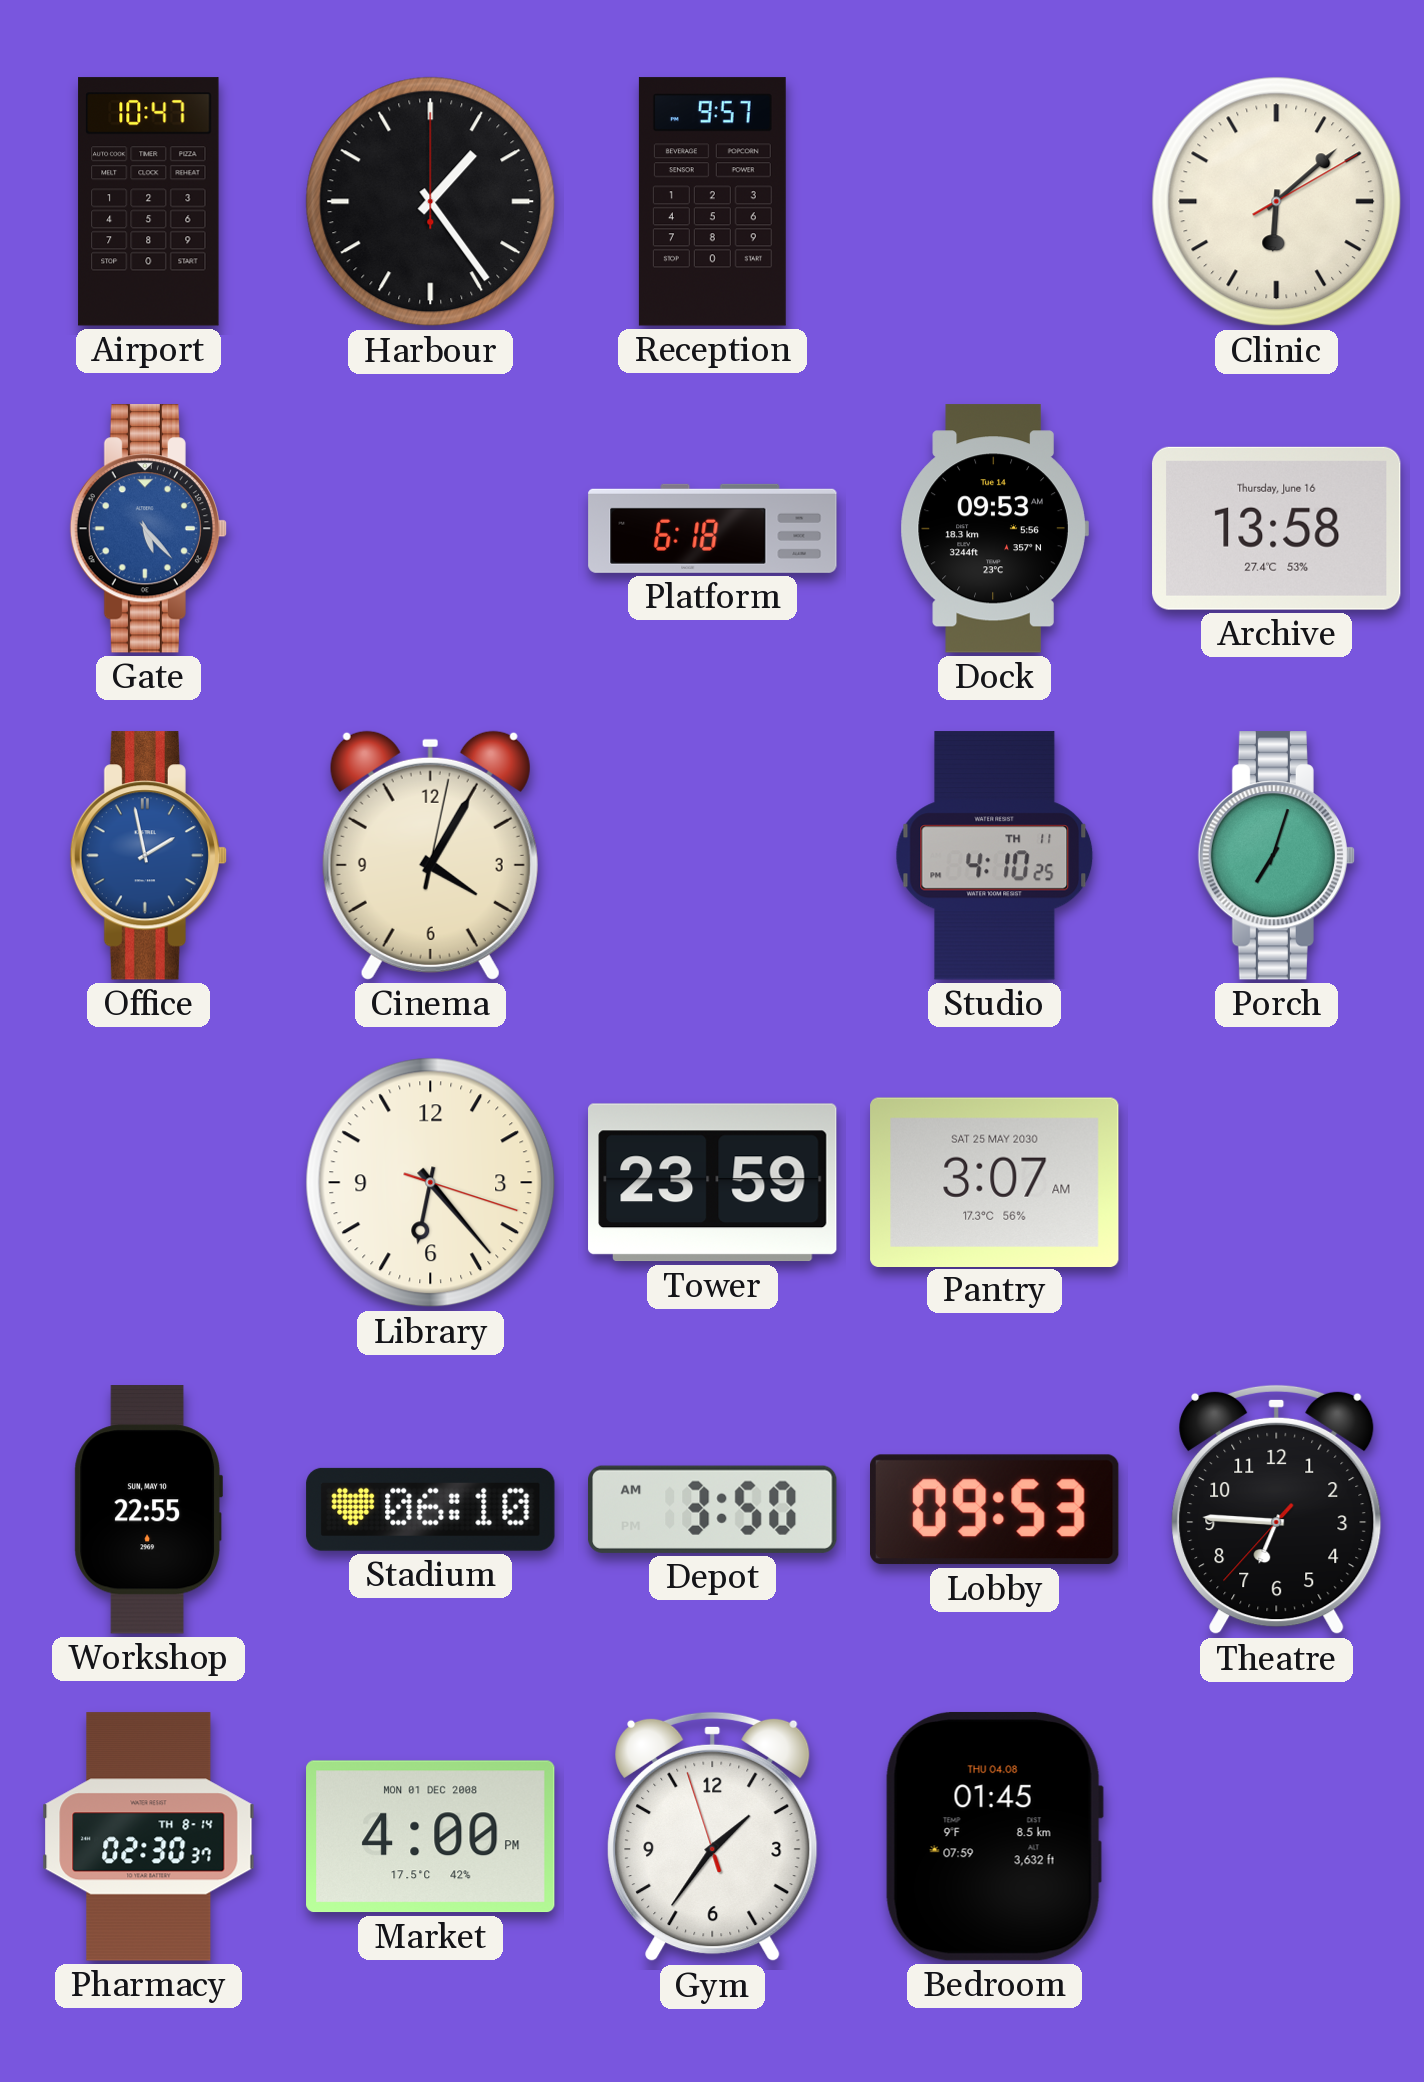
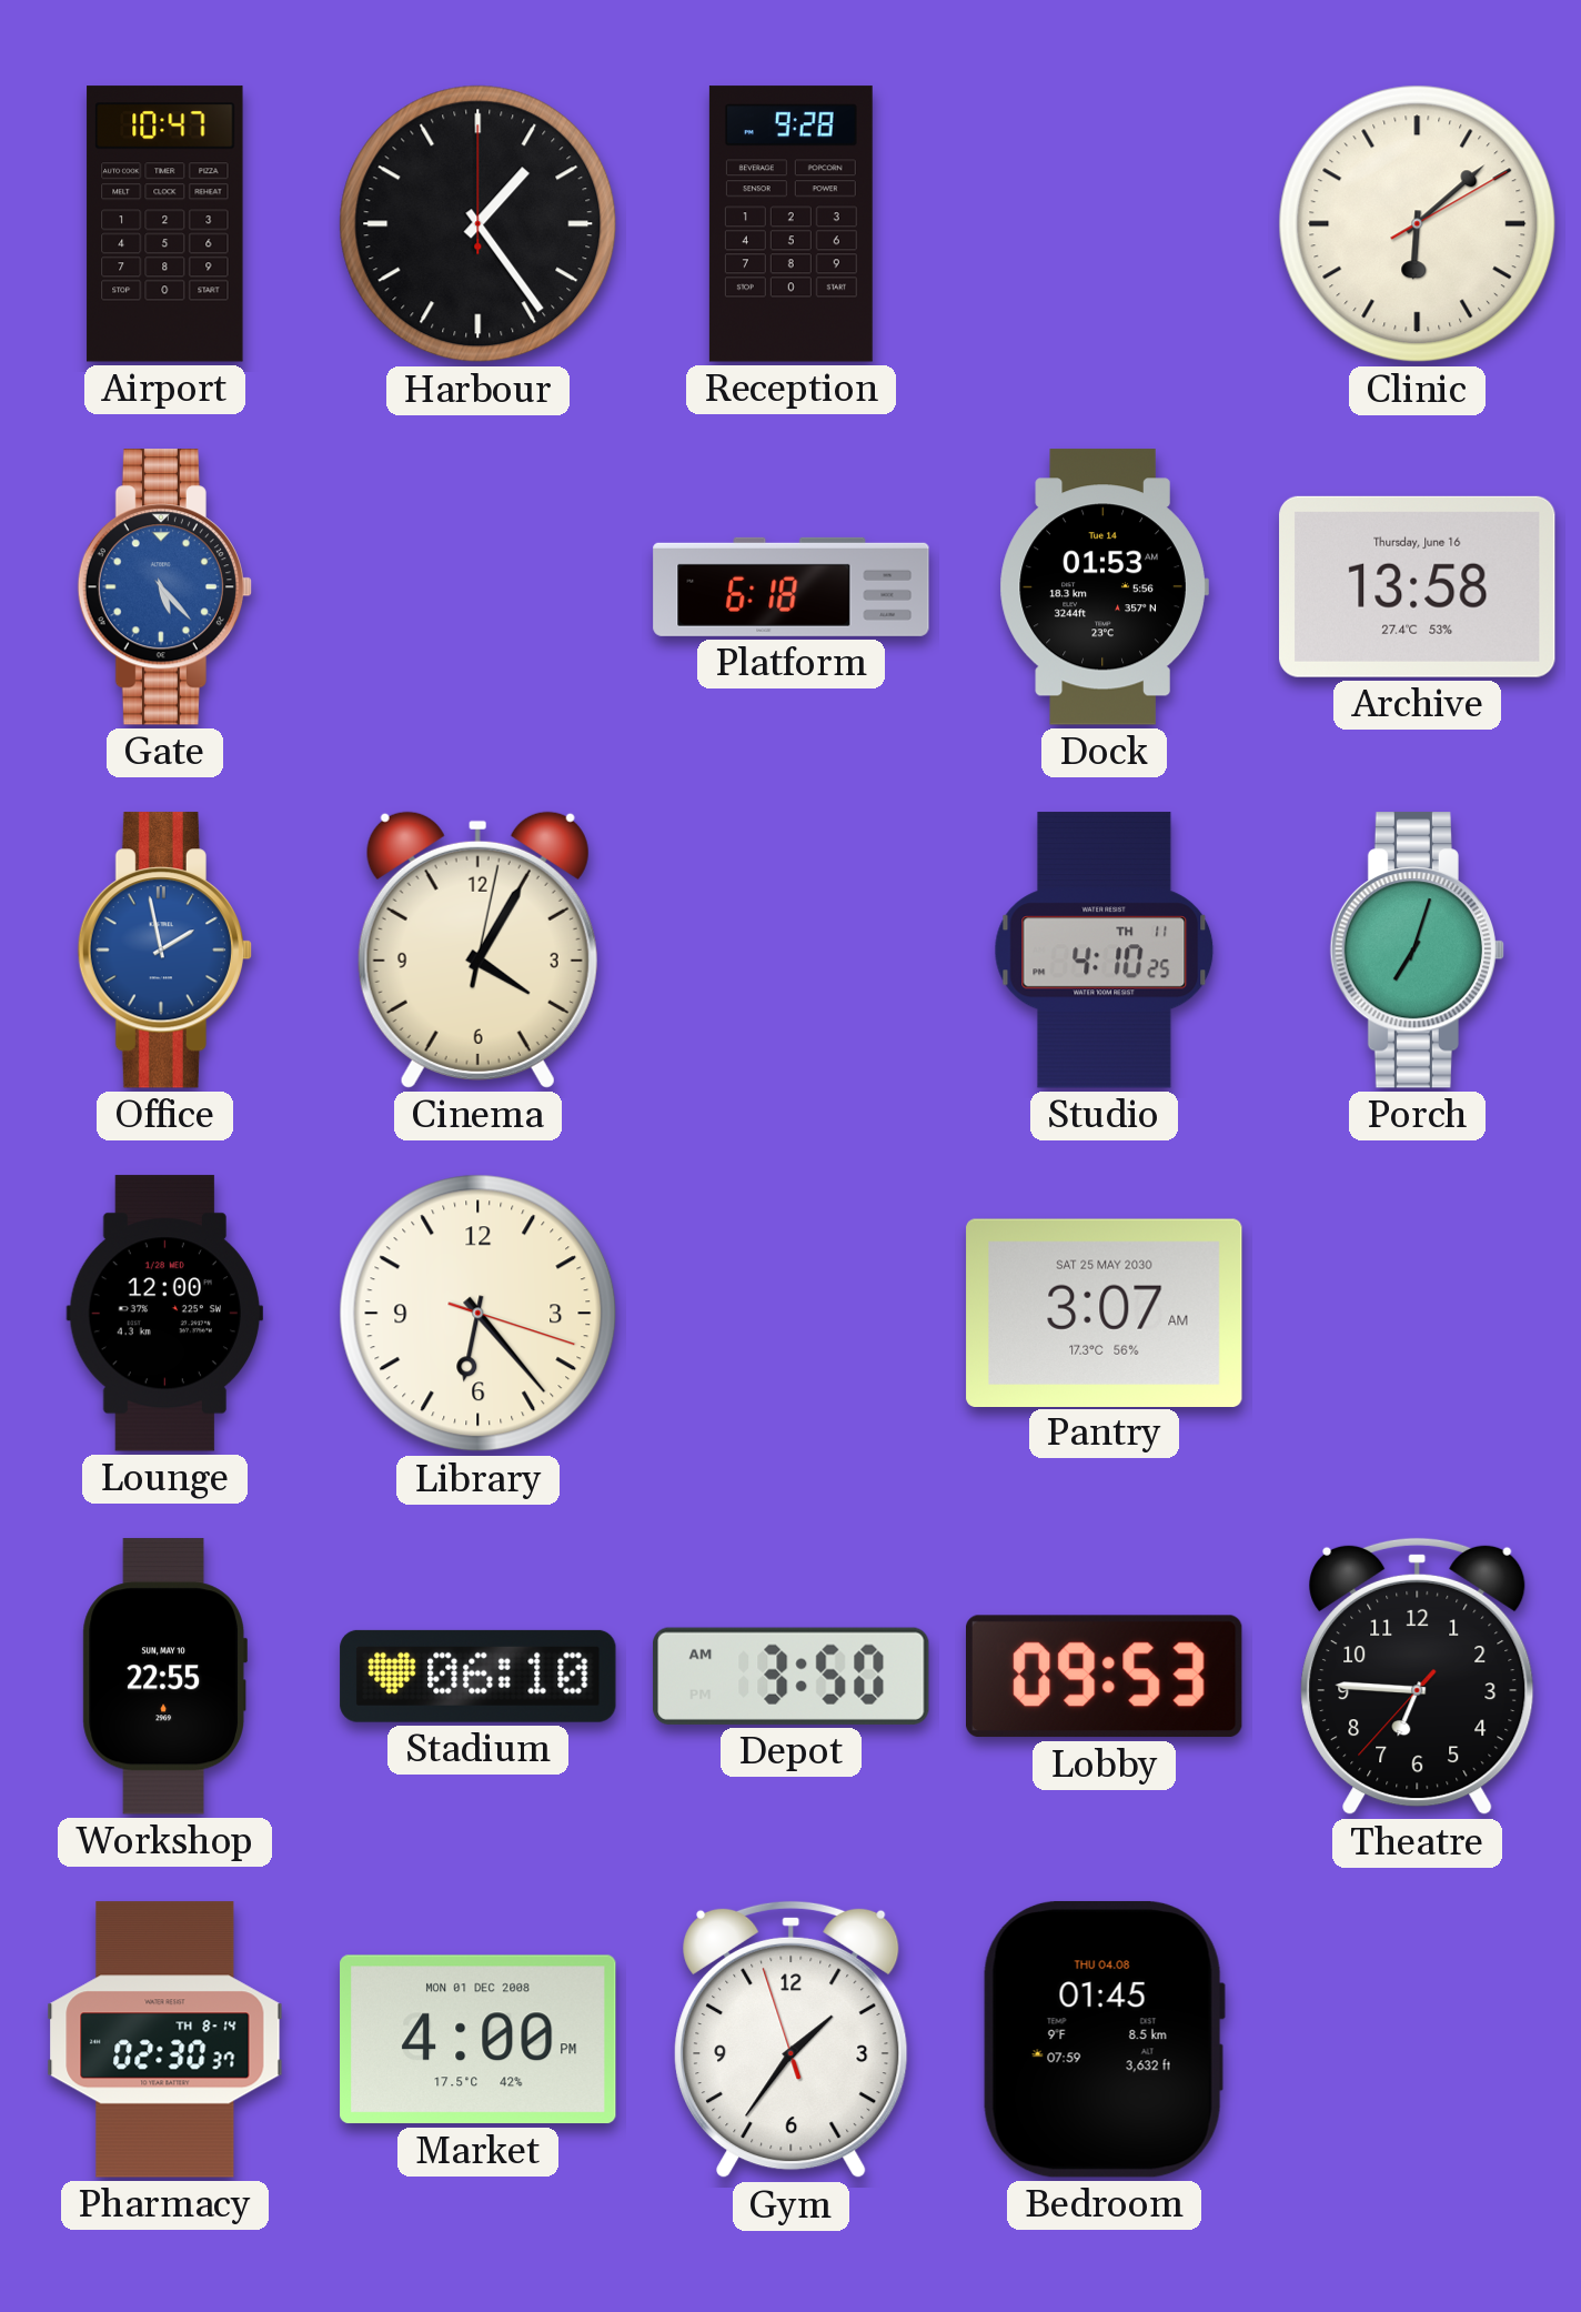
Reception: 9:57 -> 9:28 (790, 224)
Dock: 09:53 -> 01:53 (1104, 587)
Lounge: none -> 12:00 (164, 1314)
Tower: 23:59 -> none (713, 1183)
